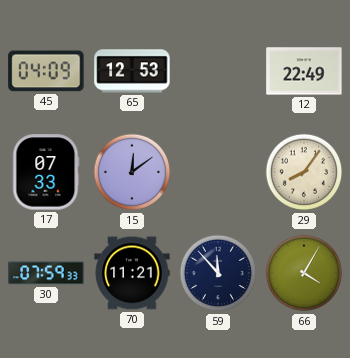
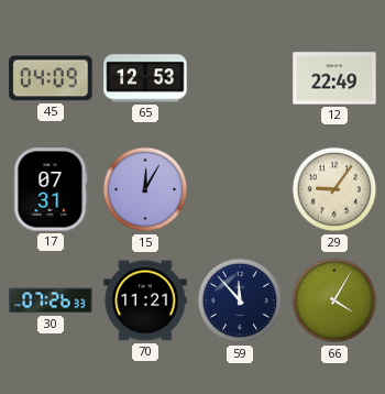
17: 07:33 -> 07:31 (51, 189)
15: 12:09 -> 12:05 (145, 189)
29: 8:06 -> 9:06 (334, 189)
30: 07:59 -> 07:26 (51, 300)
